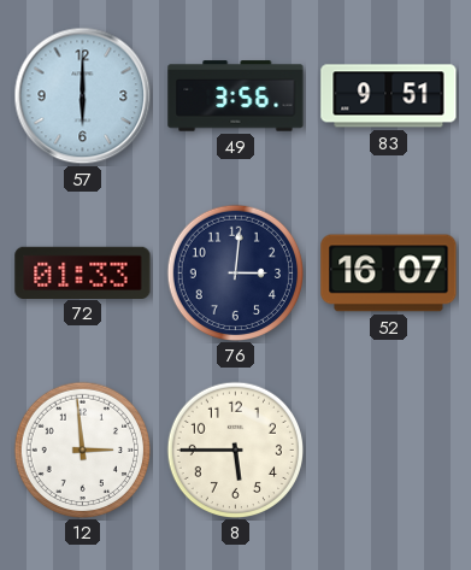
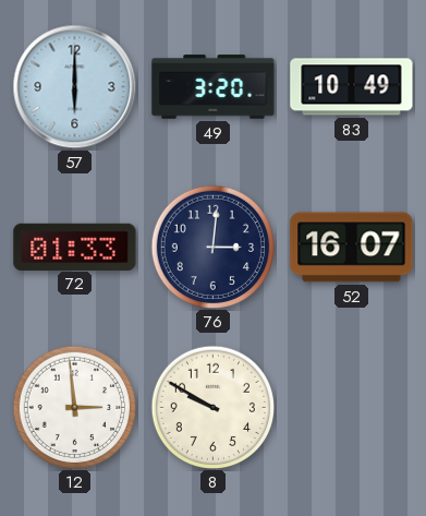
49: 3:56 -> 3:20 (214, 87)
83: 9:51 -> 10:49 (352, 87)
8: 5:45 -> 9:50 (212, 407)
